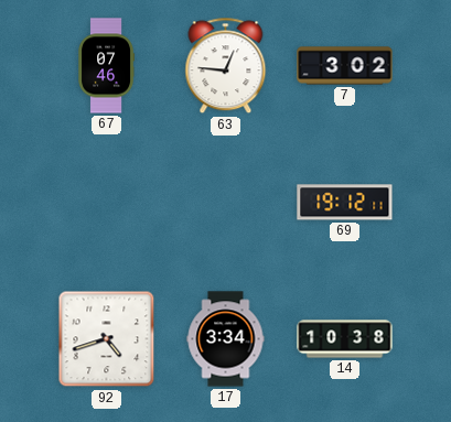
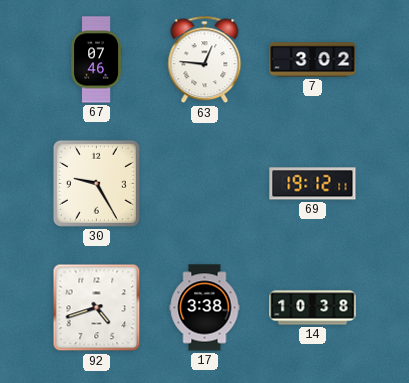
30: none -> 9:25 (96, 183)
17: 3:34 -> 3:38 (205, 308)
